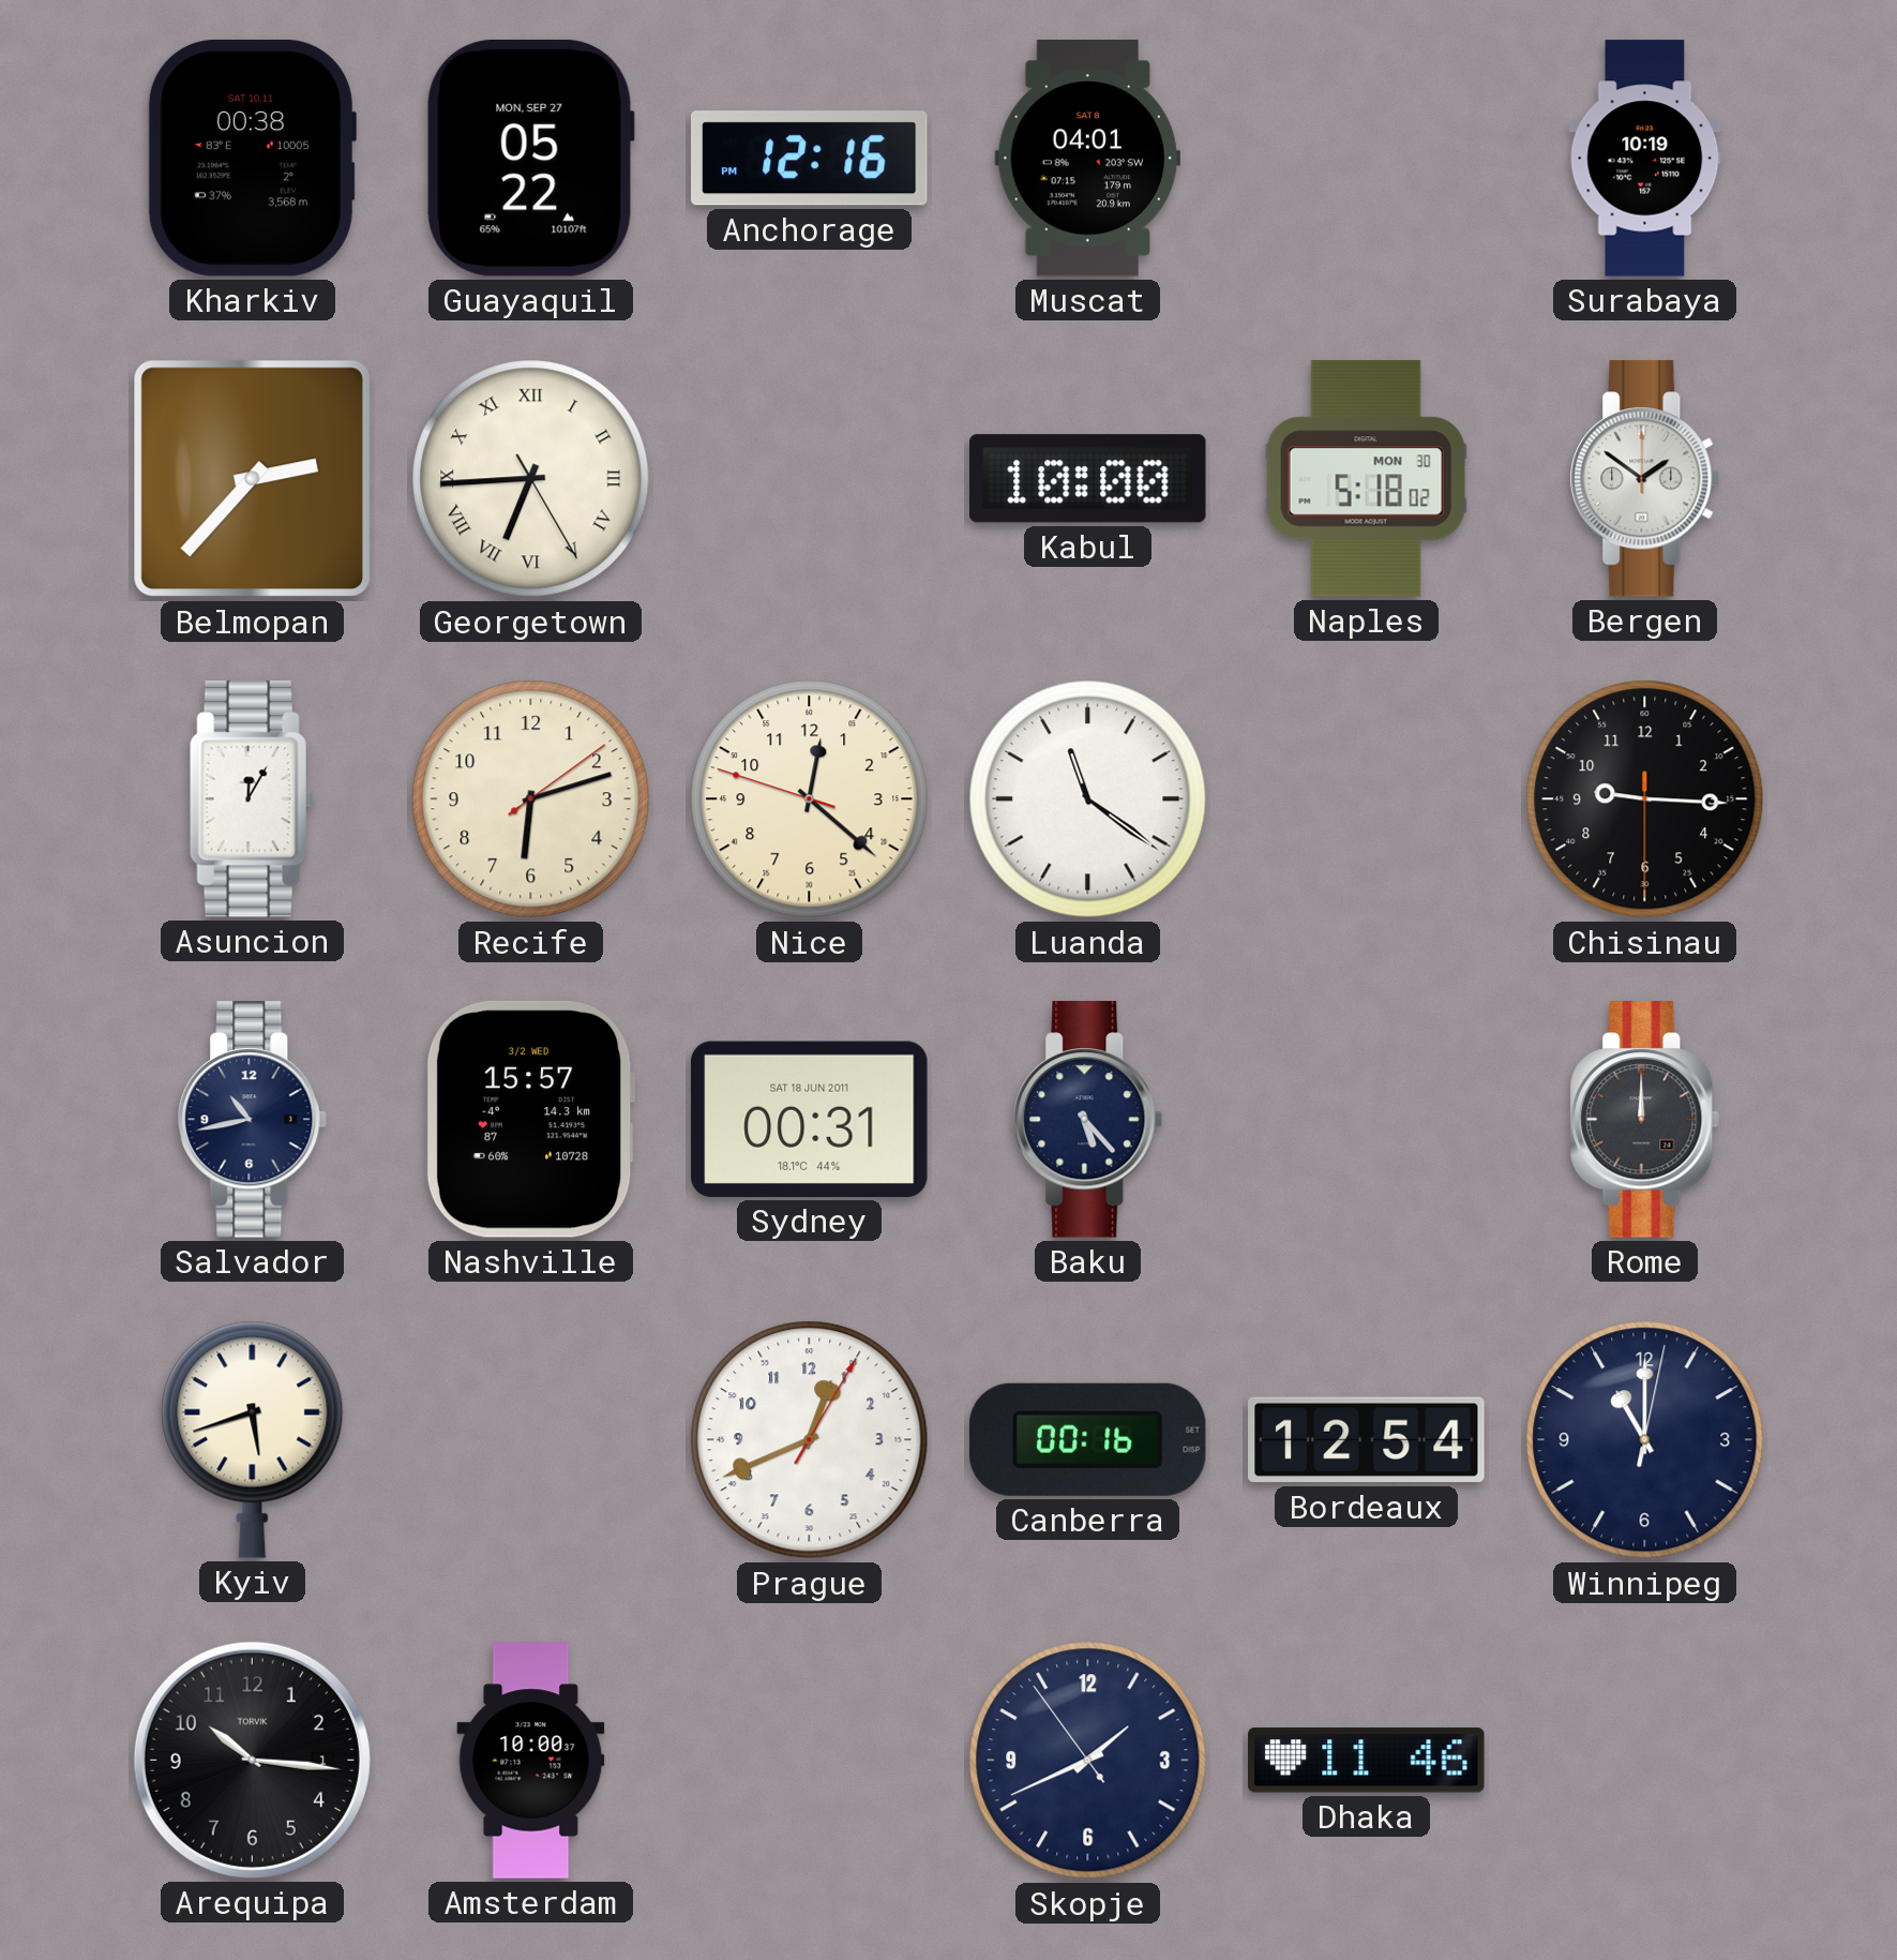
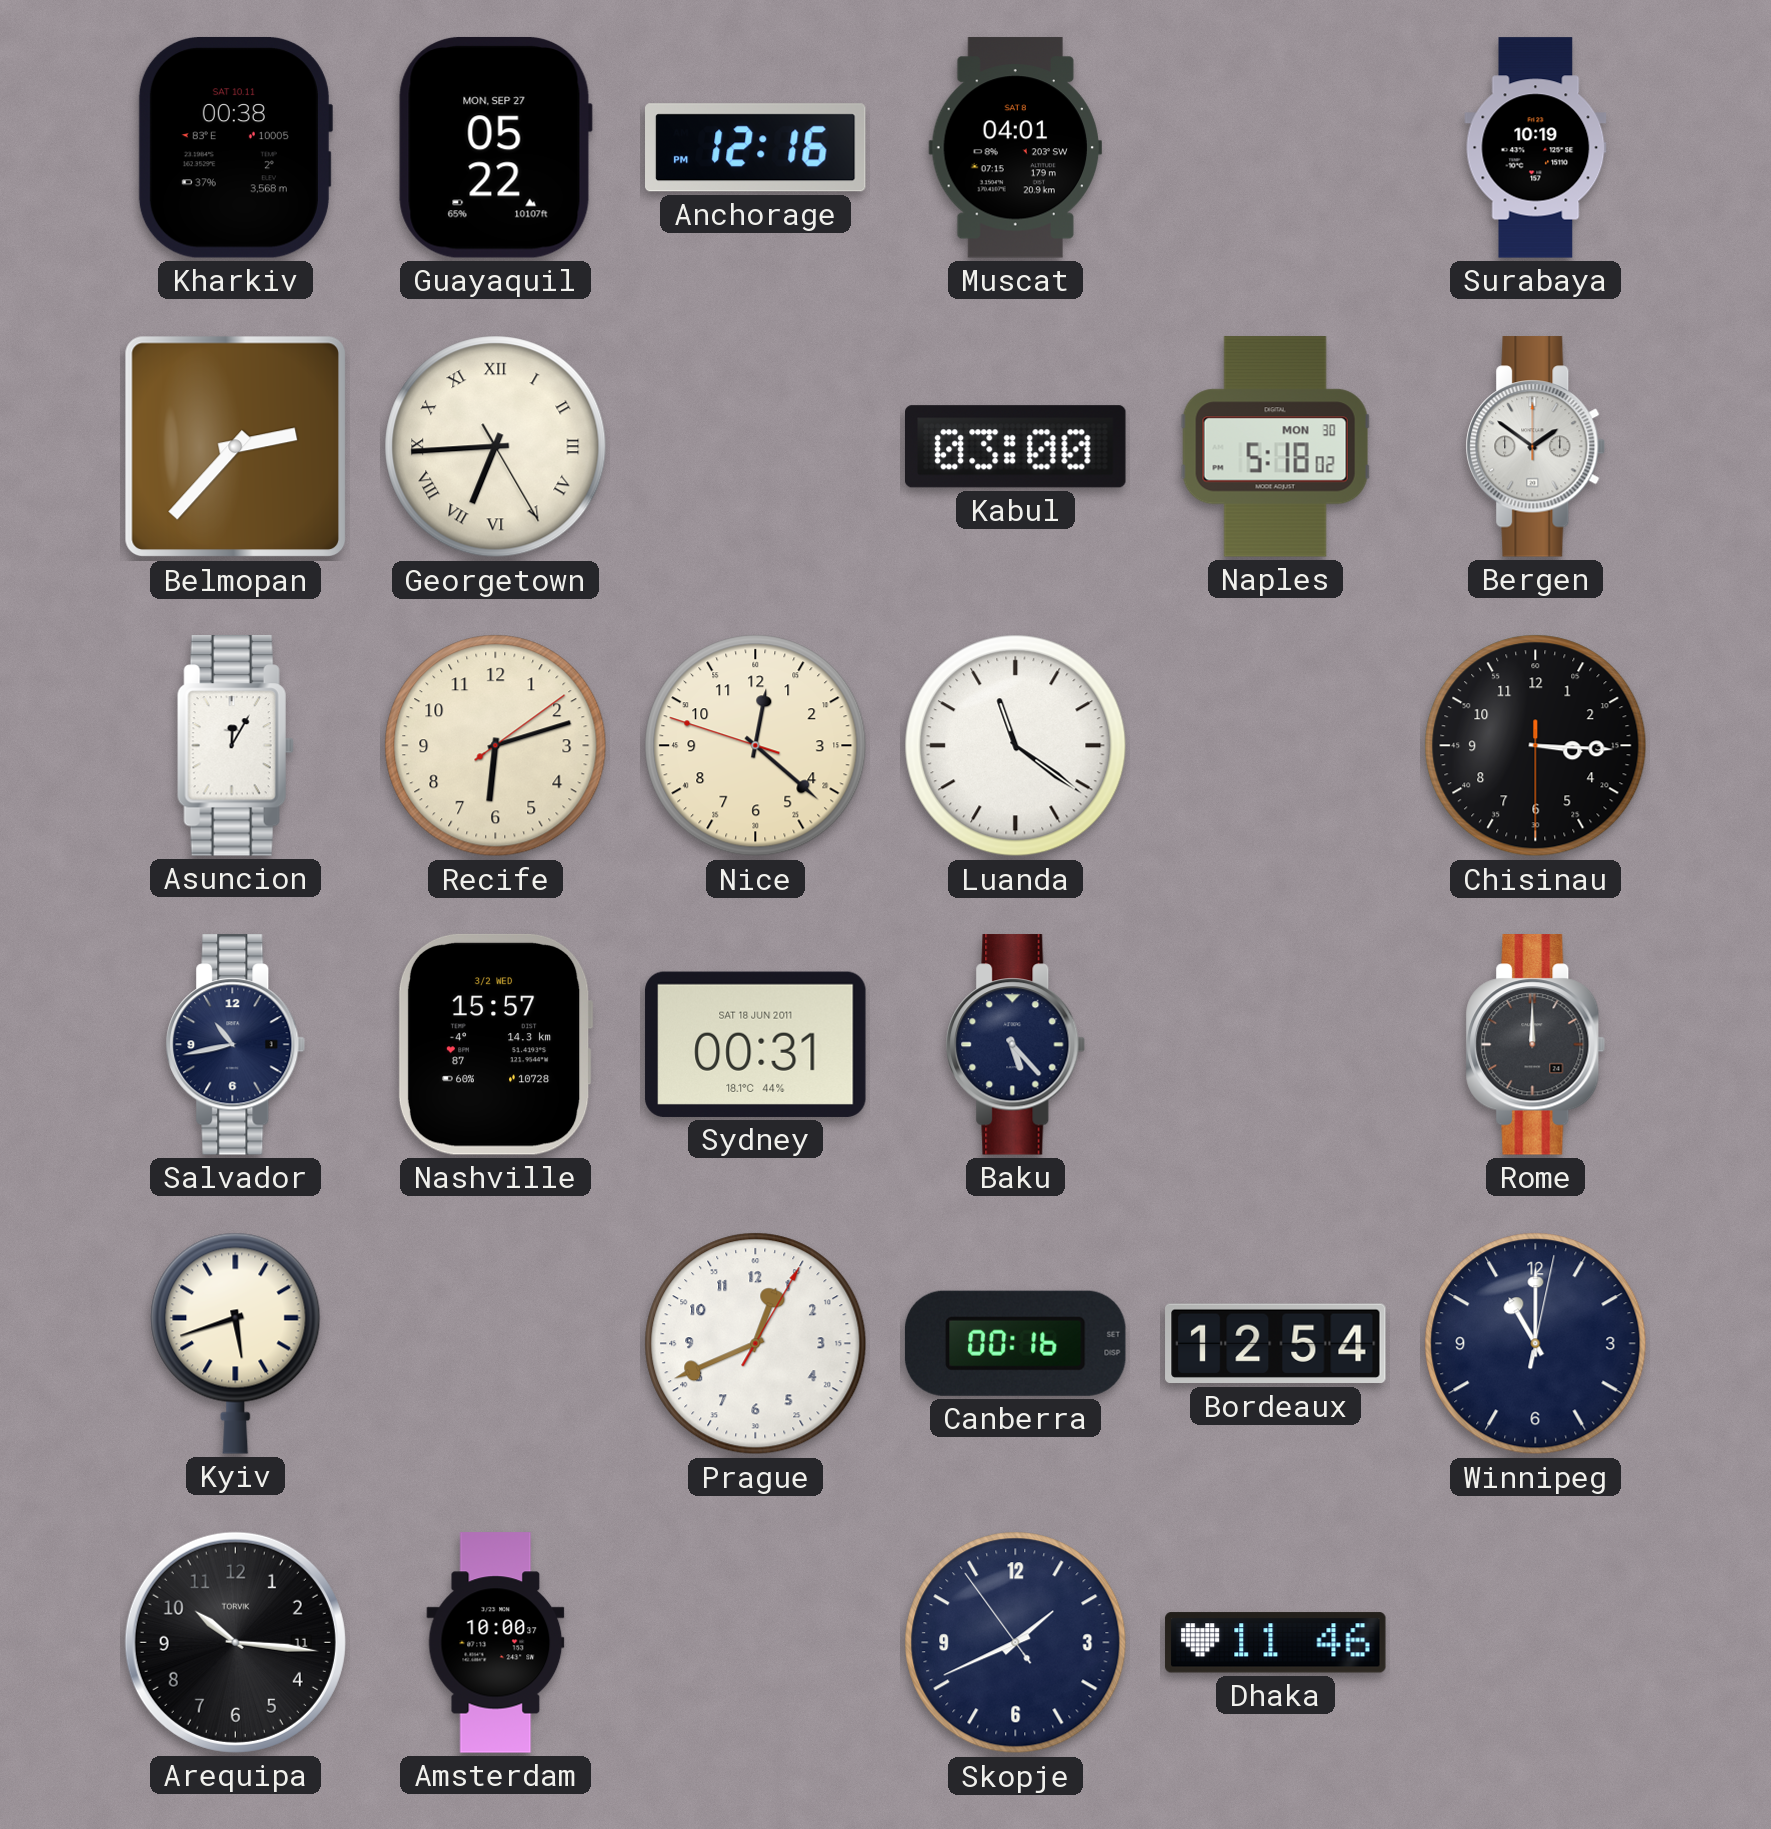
Kabul: 10:00 -> 03:00 (1016, 447)
Chisinau: 9:15 -> 3:15 (1536, 746)
Arequipa date: 1 -> 11 (235, 1642)
